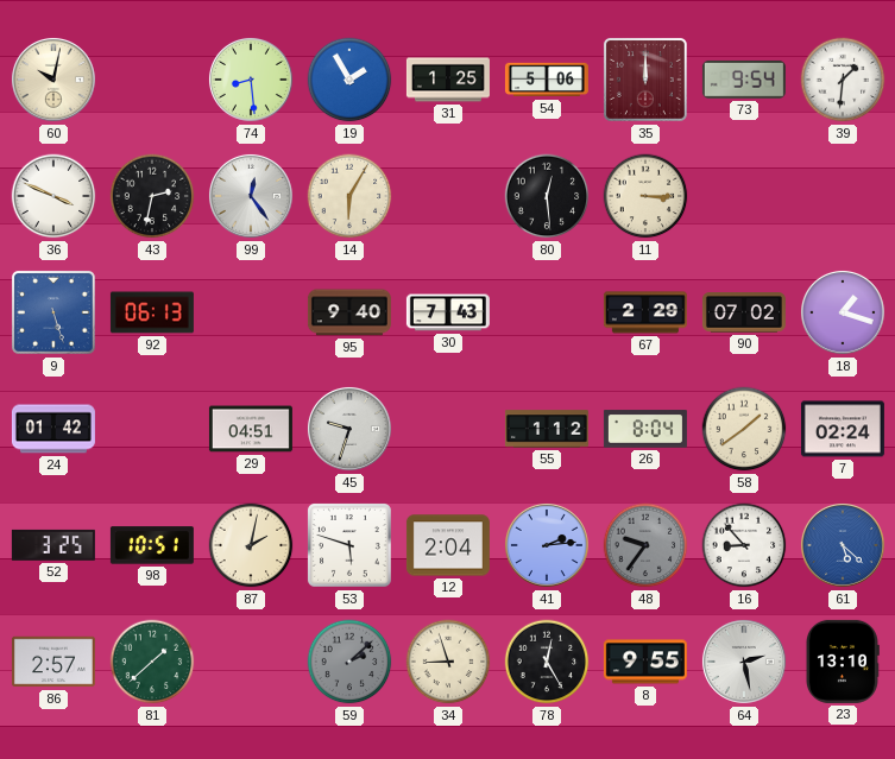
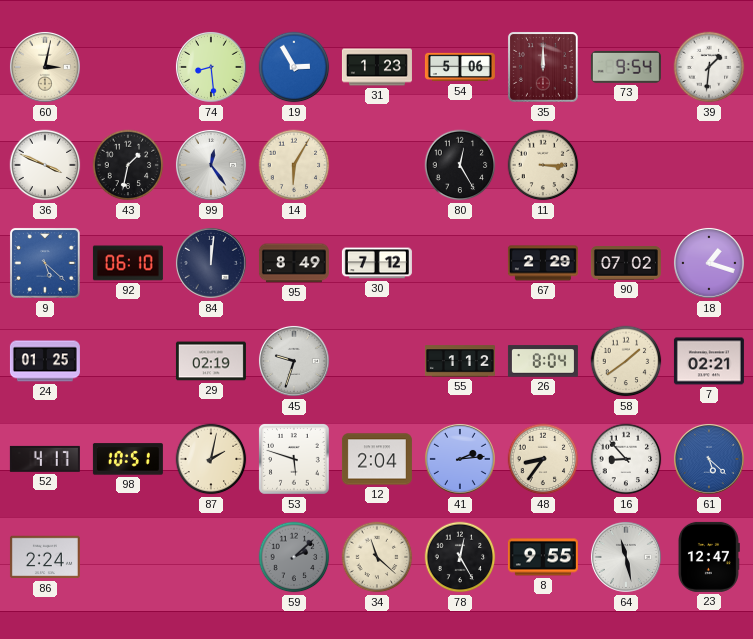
60: 10:02 -> 3:02 (45, 67)
19: 1:55 -> 2:55 (294, 67)
31: 1:25 -> 1:23 (377, 67)
43: 2:32 -> 1:32 (128, 165)
80: 12:29 -> 12:25 (460, 165)
9: 5:27 -> 5:22 (45, 263)
92: 06:13 -> 06:10 (128, 263)
84: none -> 12:01 (211, 263)
95: 9:40 -> 8:49 (294, 263)
30: 7:43 -> 7:12 (377, 263)
24: 01:42 -> 01:25 (45, 361)
29: 04:51 -> 02:19 (211, 361)
7: 02:24 -> 02:21 (709, 361)
52: 3:25 -> 4:17 (45, 459)
48: 9:36 -> 8:36 (543, 459)
48 dial: grey -> cream (543, 459)
86: 2:57 -> 2:24 (45, 557)
81: 1:38 -> none (152, 662)
34: 8:57 -> 11:22 (377, 557)
64: 2:28 -> 11:28 (626, 557)
23: 13:10 -> 12:47 (708, 557)
